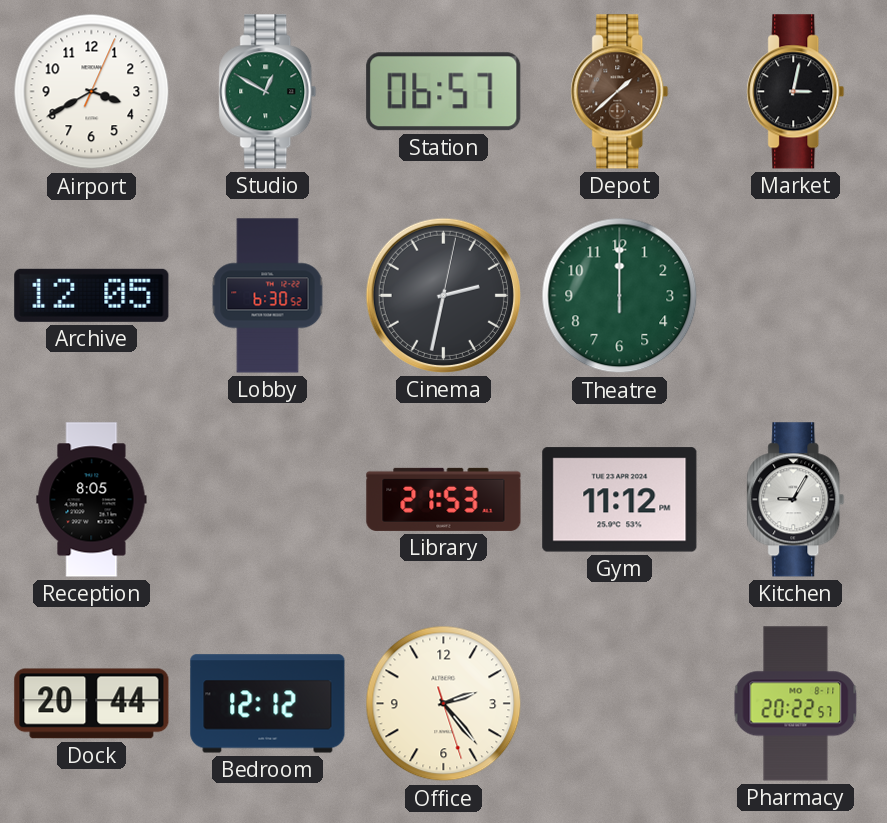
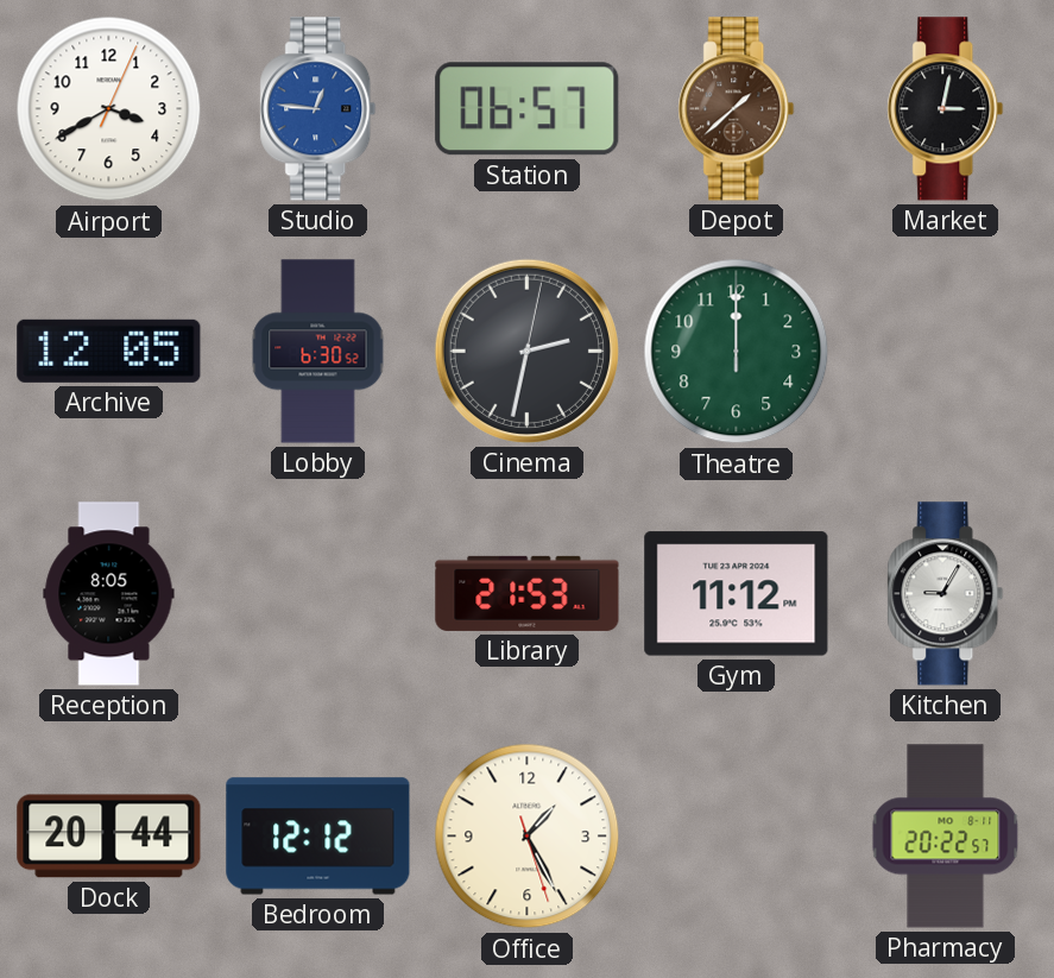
Studio: 12:50 -> 12:46 (318, 109)
Studio dial: green -> blue (318, 109)
Office: 2:23 -> 1:25 (528, 837)
